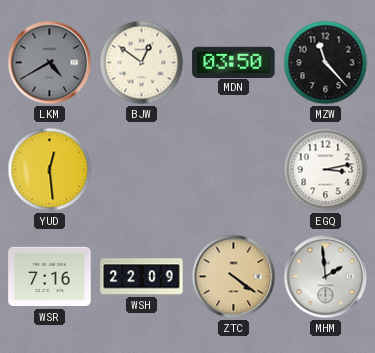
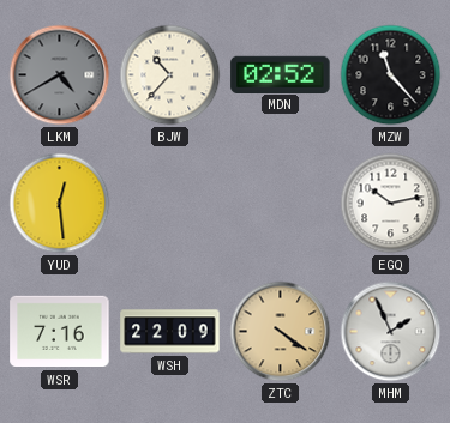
BJW: 12:51 -> 10:37 (170, 75)
MDN: 03:50 -> 02:52 (281, 74)
EGQ: 3:13 -> 10:13 (391, 204)
MHM: 1:59 -> 1:56 (391, 332)
